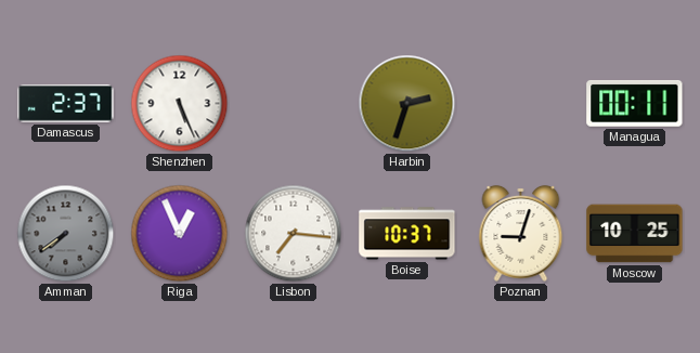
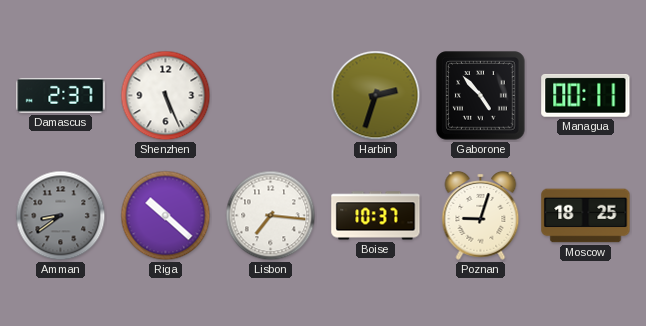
Gaborone: none -> 4:53 (481, 96)
Amman: 7:39 -> 8:39 (61, 216)
Riga: 12:56 -> 10:22 (166, 216)
Moscow: 10:25 -> 18:25 (586, 216)
